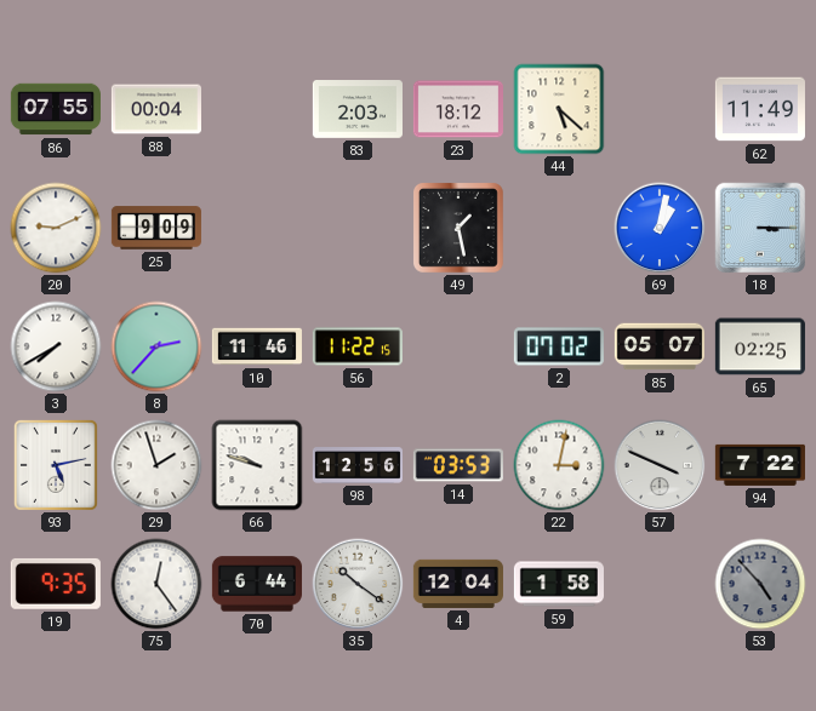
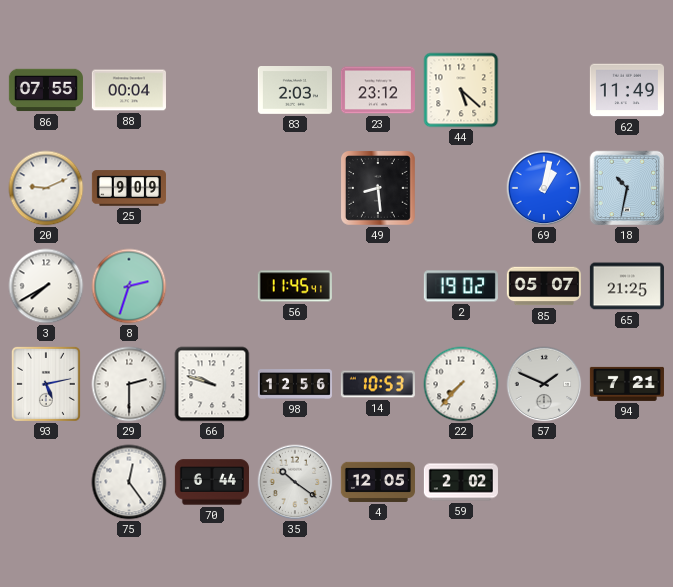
23: 18:12 -> 23:12 (378, 90)
49: 1:28 -> 8:29 (379, 189)
18: 3:15 -> 10:32 (627, 188)
8: 2:37 -> 2:33 (129, 286)
10: 11:46 -> none (257, 346)
56: 11:22 -> 11:45 (295, 286)
2: 07:02 -> 19:02 (461, 286)
65: 02:25 -> 21:25 (627, 286)
29: 1:57 -> 2:30 (129, 384)
14: 03:53 -> 10:53 (378, 384)
22: 3:02 -> 7:37 (461, 384)
57: 3:49 -> 1:49 (544, 384)
94: 7:22 -> 7:21 (627, 384)
19: 9:35 -> none (56, 584)
4: 12:04 -> 12:05 (378, 482)
59: 1:58 -> 2:02 (461, 482)
53: 4:53 -> none (760, 584)
